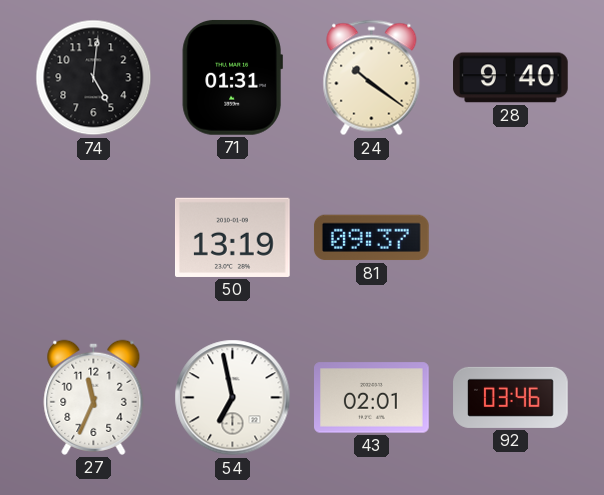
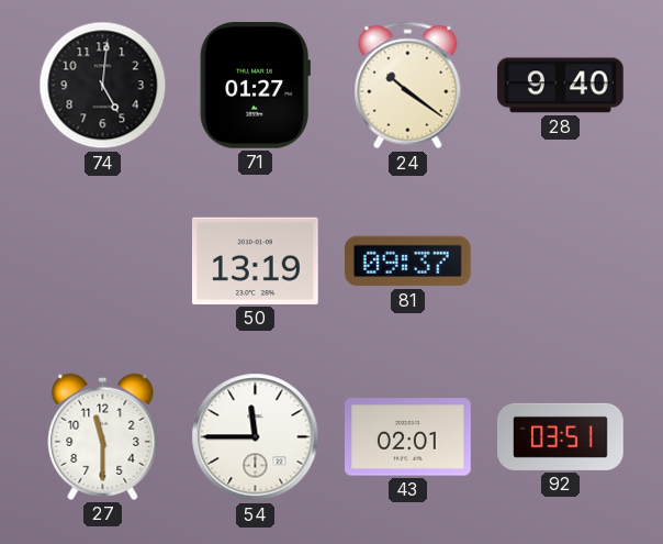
71: 01:31 -> 01:27 (255, 86)
27: 11:34 -> 11:30 (103, 436)
54: 6:58 -> 11:45 (256, 437)
92: 03:46 -> 03:51 (561, 436)
